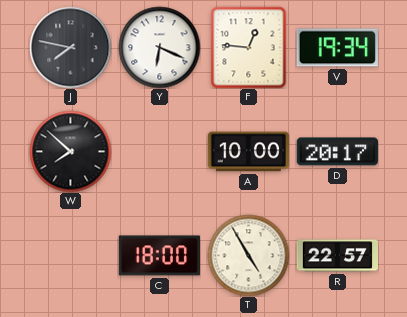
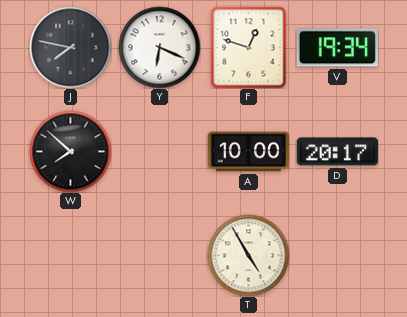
F: 12:46 -> 12:48 (249, 47)
C: 18:00 -> none (159, 256)
R: 22:57 -> none (337, 256)
